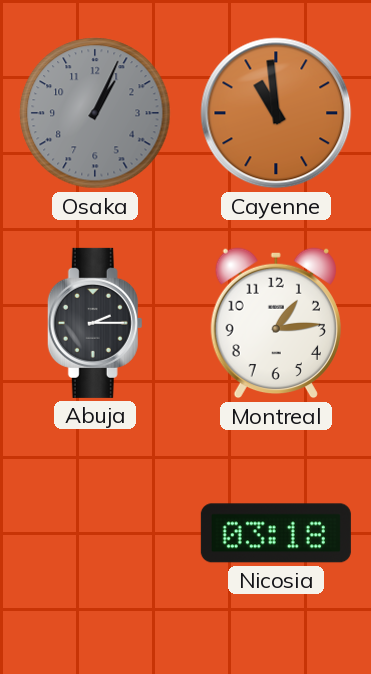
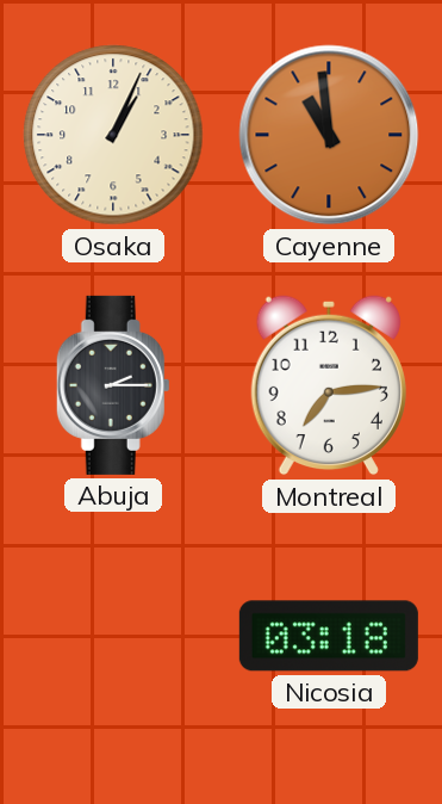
Osaka dial: grey -> cream (113, 135)
Montreal: 1:14 -> 7:14 (329, 385)
